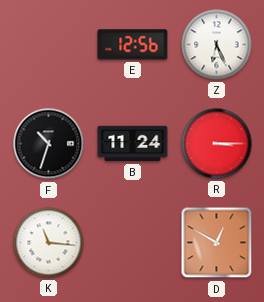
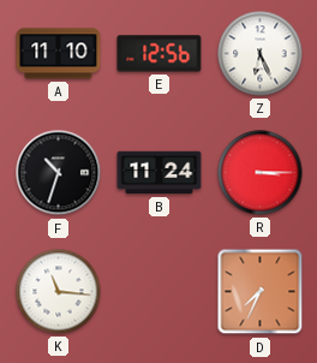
A: none -> 11:10 (59, 54)
D: 12:50 -> 7:34 (261, 292)
